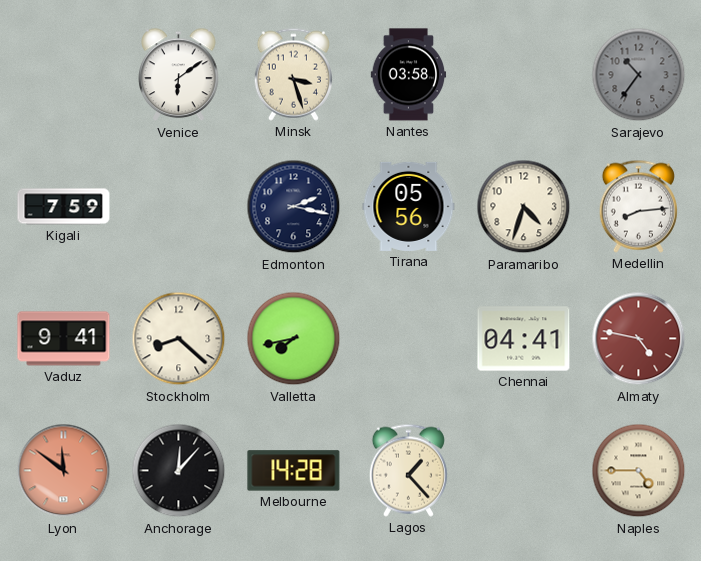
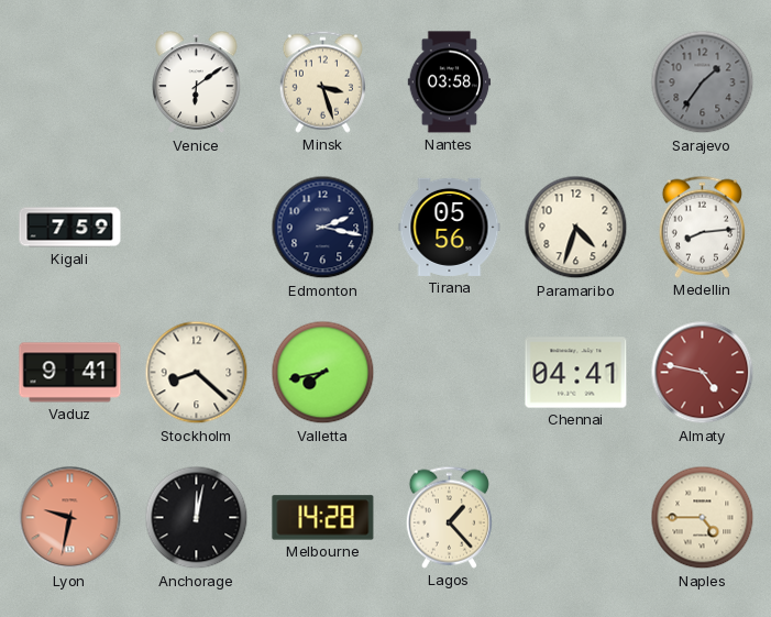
Sarajevo: 10:36 -> 1:36 (703, 82)
Lyon: 11:51 -> 9:32 (70, 518)
Anchorage: 12:07 -> 12:02 (197, 518)
